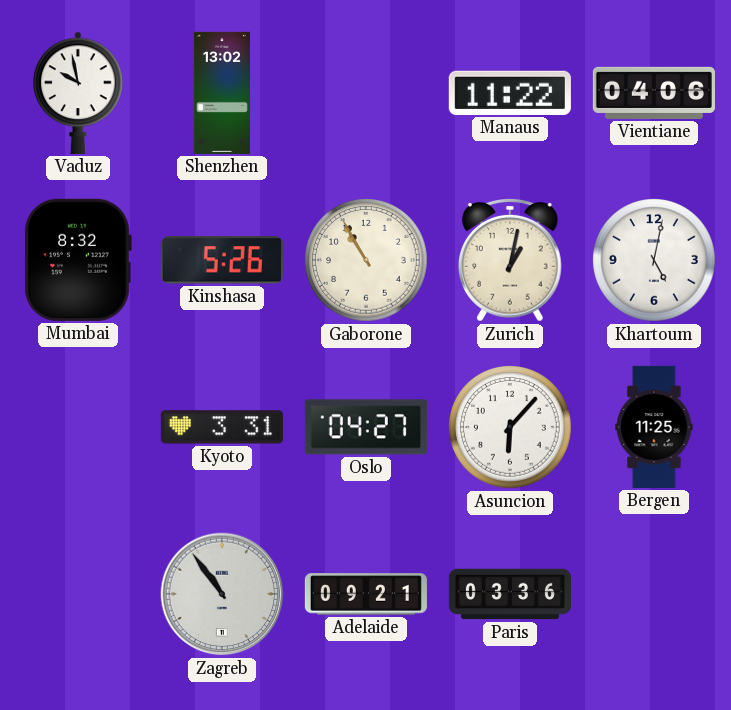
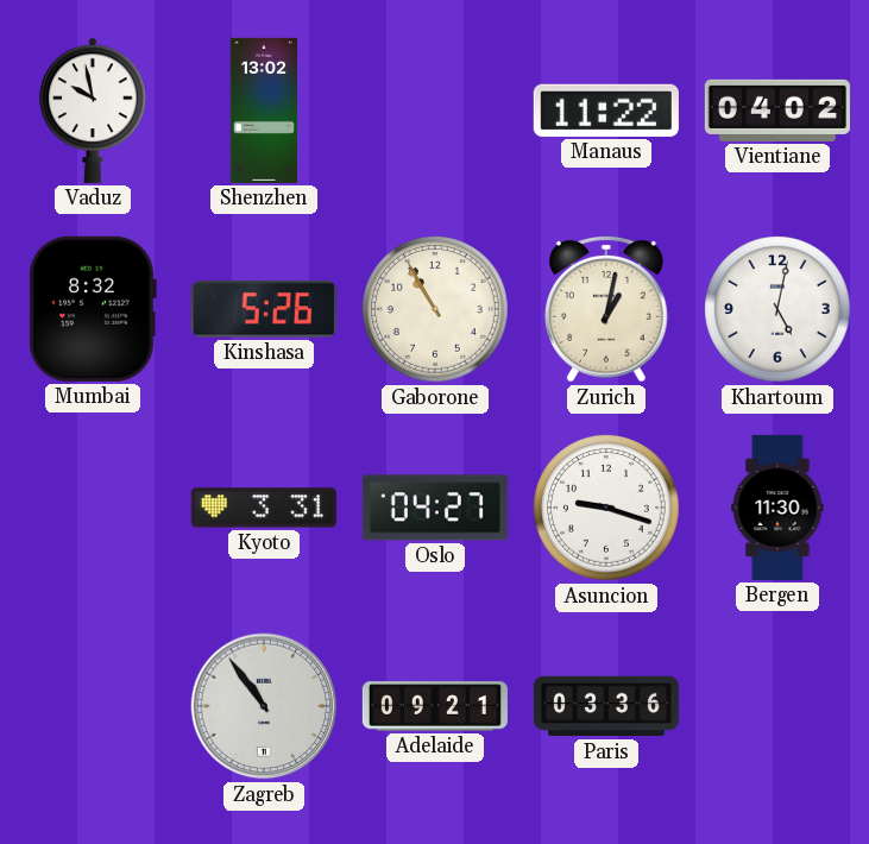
Vientiane: 04:06 -> 04:02 (777, 111)
Asuncion: 6:07 -> 9:18 (607, 509)
Bergen: 11:25 -> 11:30 (777, 508)
